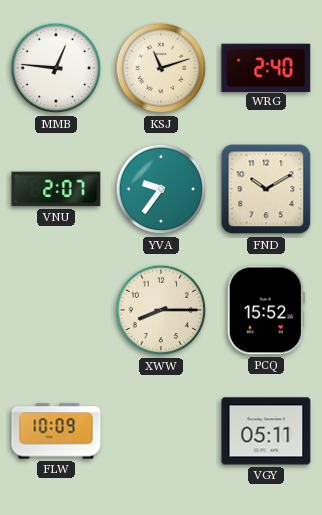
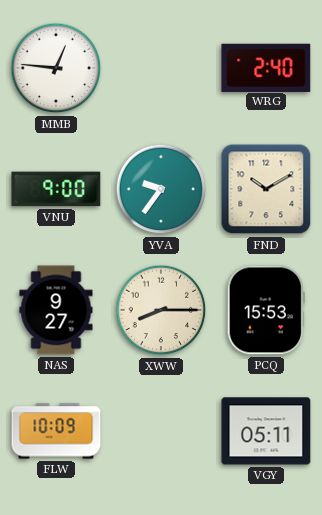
KSJ: 11:12 -> none (161, 68)
VNU: 2:07 -> 9:00 (56, 189)
NAS: none -> 9:27 (56, 310)
PCQ: 15:52 -> 15:53 (266, 310)
